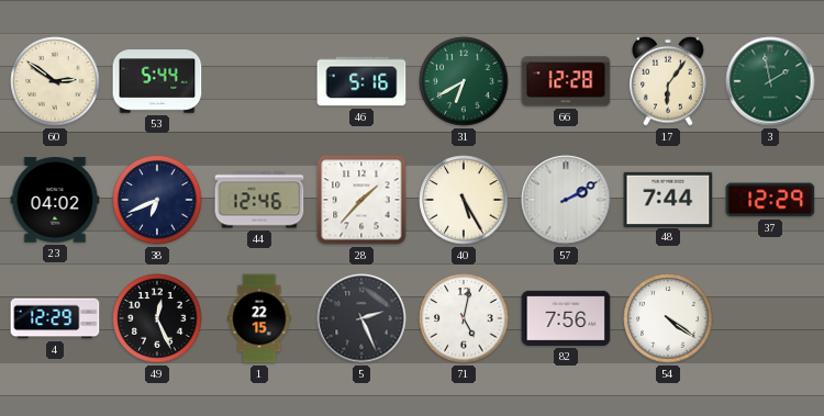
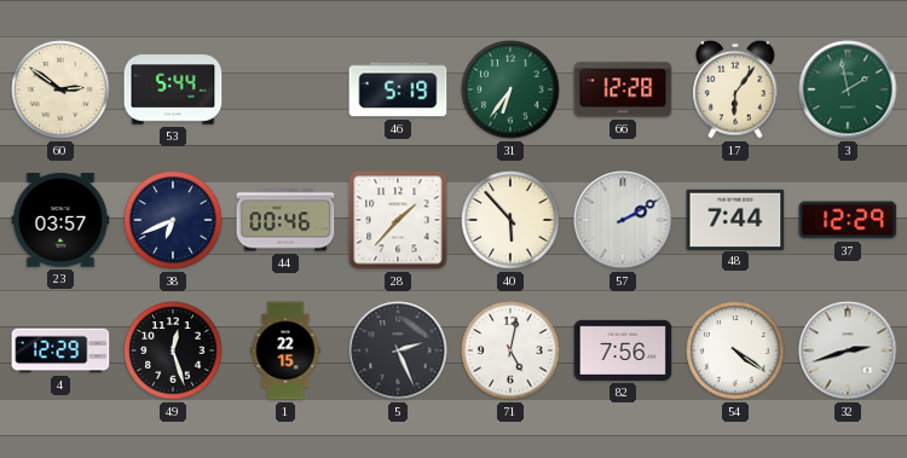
46: 5:16 -> 5:19 (398, 89)
31: 6:40 -> 6:36 (510, 89)
23: 04:02 -> 03:57 (60, 220)
44: 12:46 -> 00:46 (285, 220)
40: 5:25 -> 5:53 (510, 220)
49: 12:26 -> 12:27 (173, 350)
32: none -> 2:42 (848, 350)
